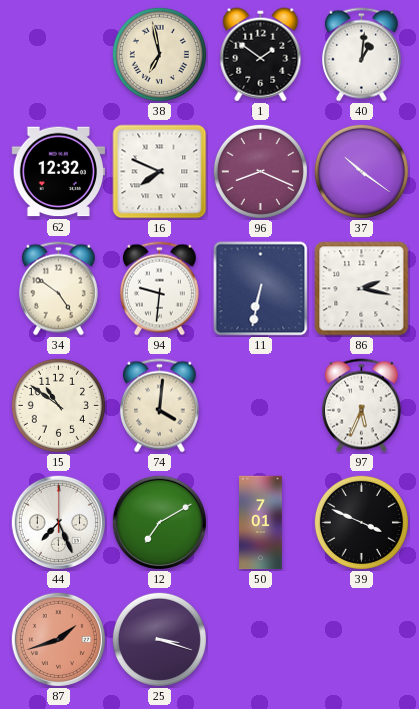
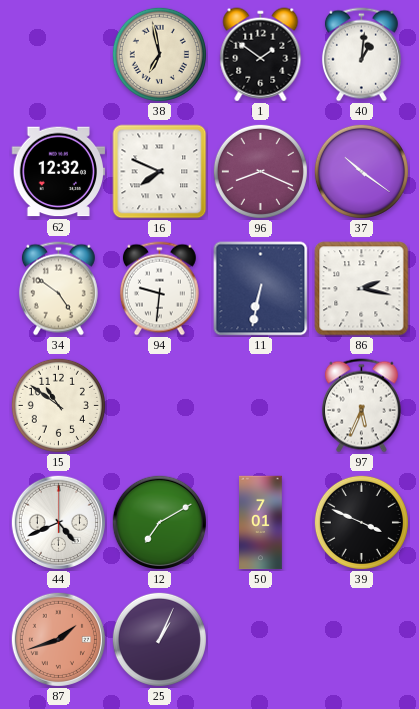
74: 4:01 -> none (159, 406)
44: 7:26 -> 4:41 (58, 522)
25: 3:18 -> 1:04 (159, 639)
